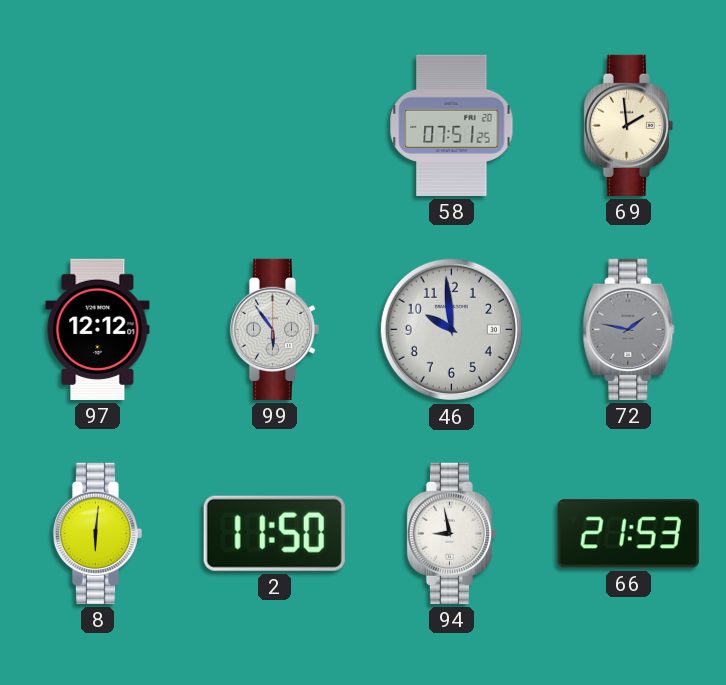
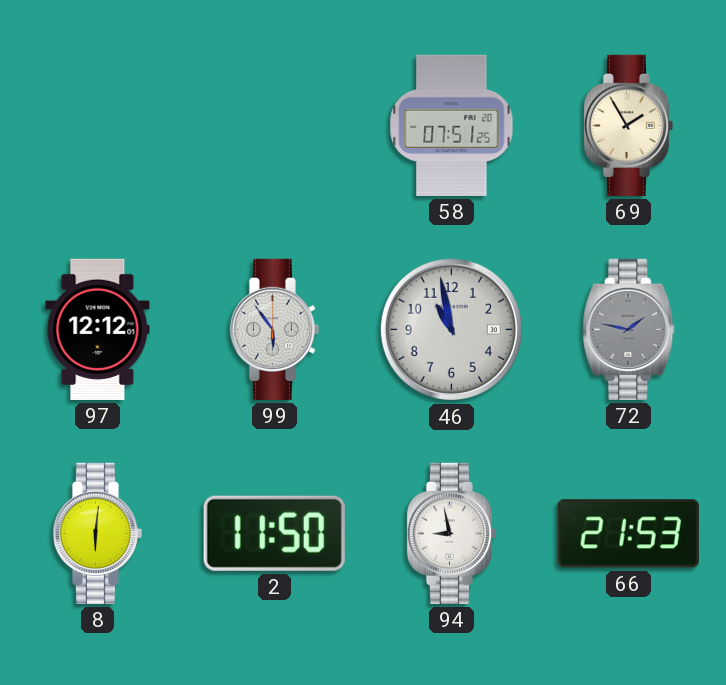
69: 1:59 -> 1:55 (628, 125)
46: 9:59 -> 10:58 (451, 329)
